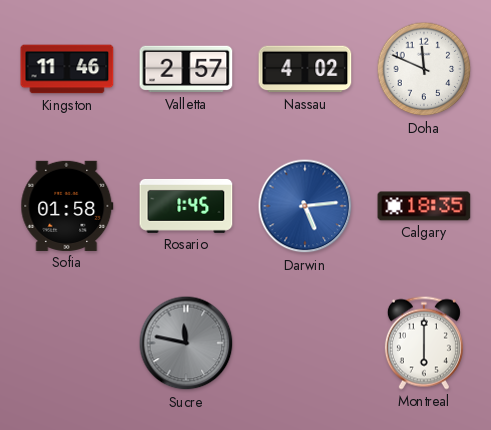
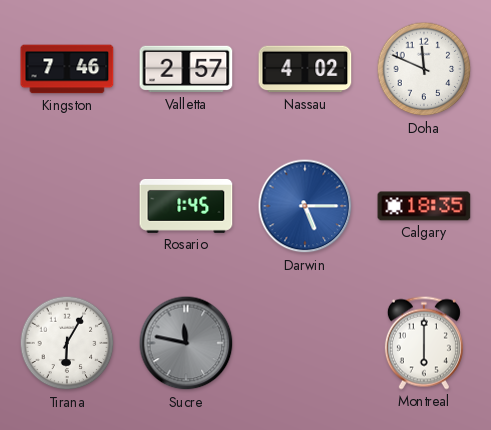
Kingston: 11:46 -> 7:46 (67, 69)
Sofia: 01:58 -> none (67, 206)
Darwin: 5:14 -> 5:15 (305, 206)
Tirana: none -> 6:05 (67, 343)
